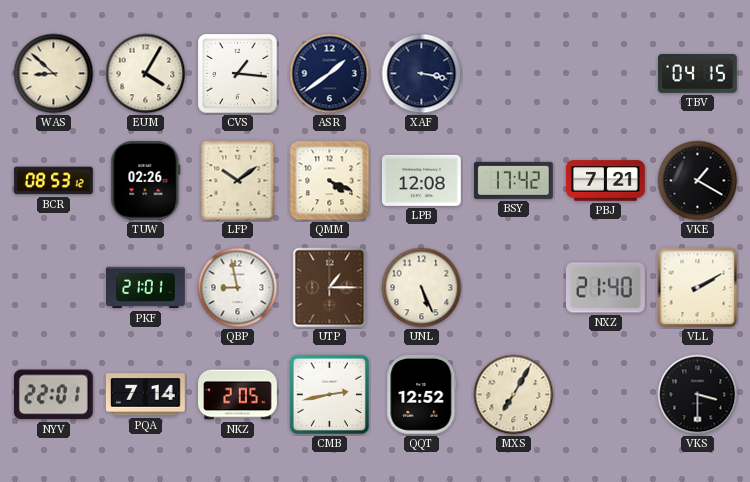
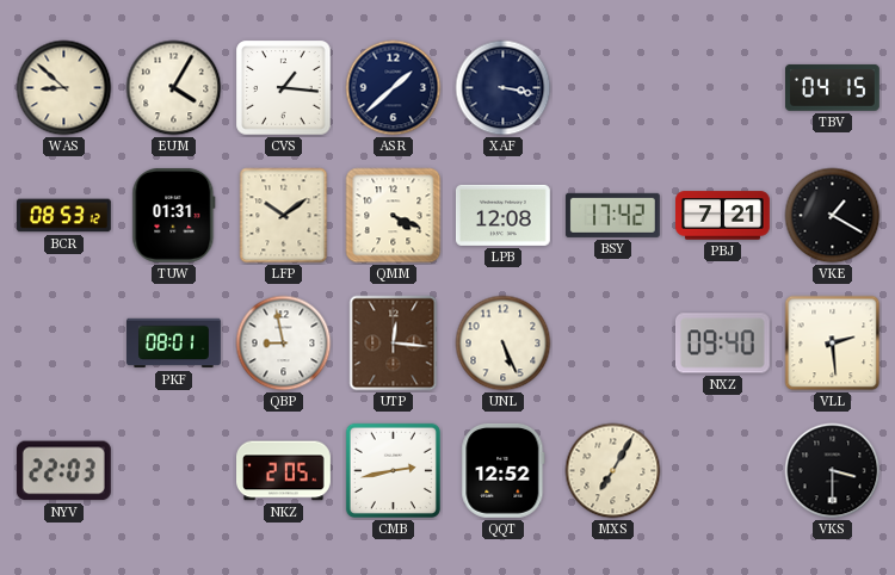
ASR: 1:39 -> 1:38 (394, 88)
TUW: 02:26 -> 01:31 (174, 215)
PKF: 21:01 -> 08:01 (174, 344)
UTP: 1:15 -> 12:16 (394, 344)
NXZ: 21:40 -> 09:40 (722, 344)
VLL: 2:10 -> 2:29 (833, 344)
NYV: 22:01 -> 22:03 (63, 471)
PQA: 7:14 -> none (145, 395)
